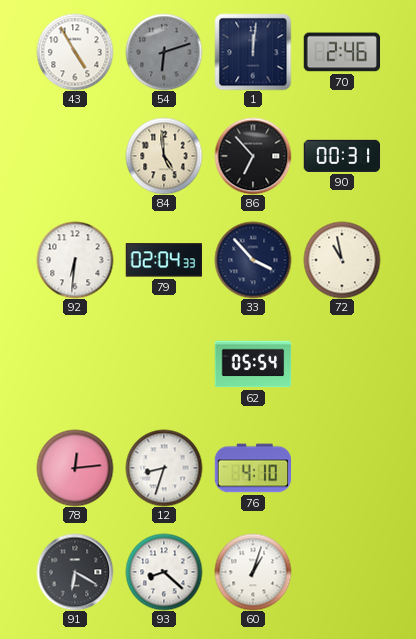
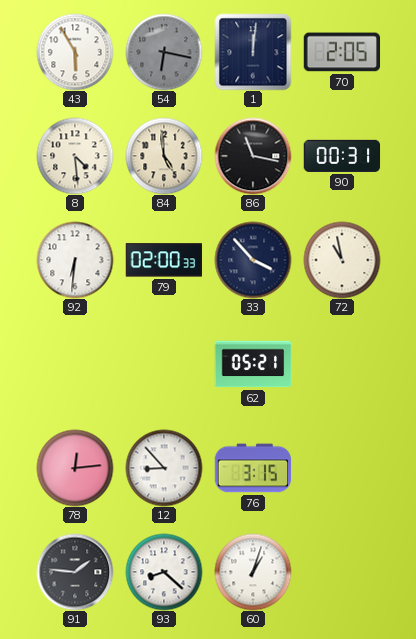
43: 4:55 -> 5:55 (75, 52)
54: 6:12 -> 6:17 (164, 52)
70: 2:46 -> 2:05 (342, 52)
8: none -> 4:29 (75, 156)
86: 6:53 -> 11:17 (253, 156)
79: 02:04 -> 02:00 (163, 260)
62: 05:54 -> 05:21 (253, 364)
12: 8:33 -> 8:53 (164, 468)
76: 4:10 -> 3:15 (253, 468)
91: 6:20 -> 1:46 (75, 572)
